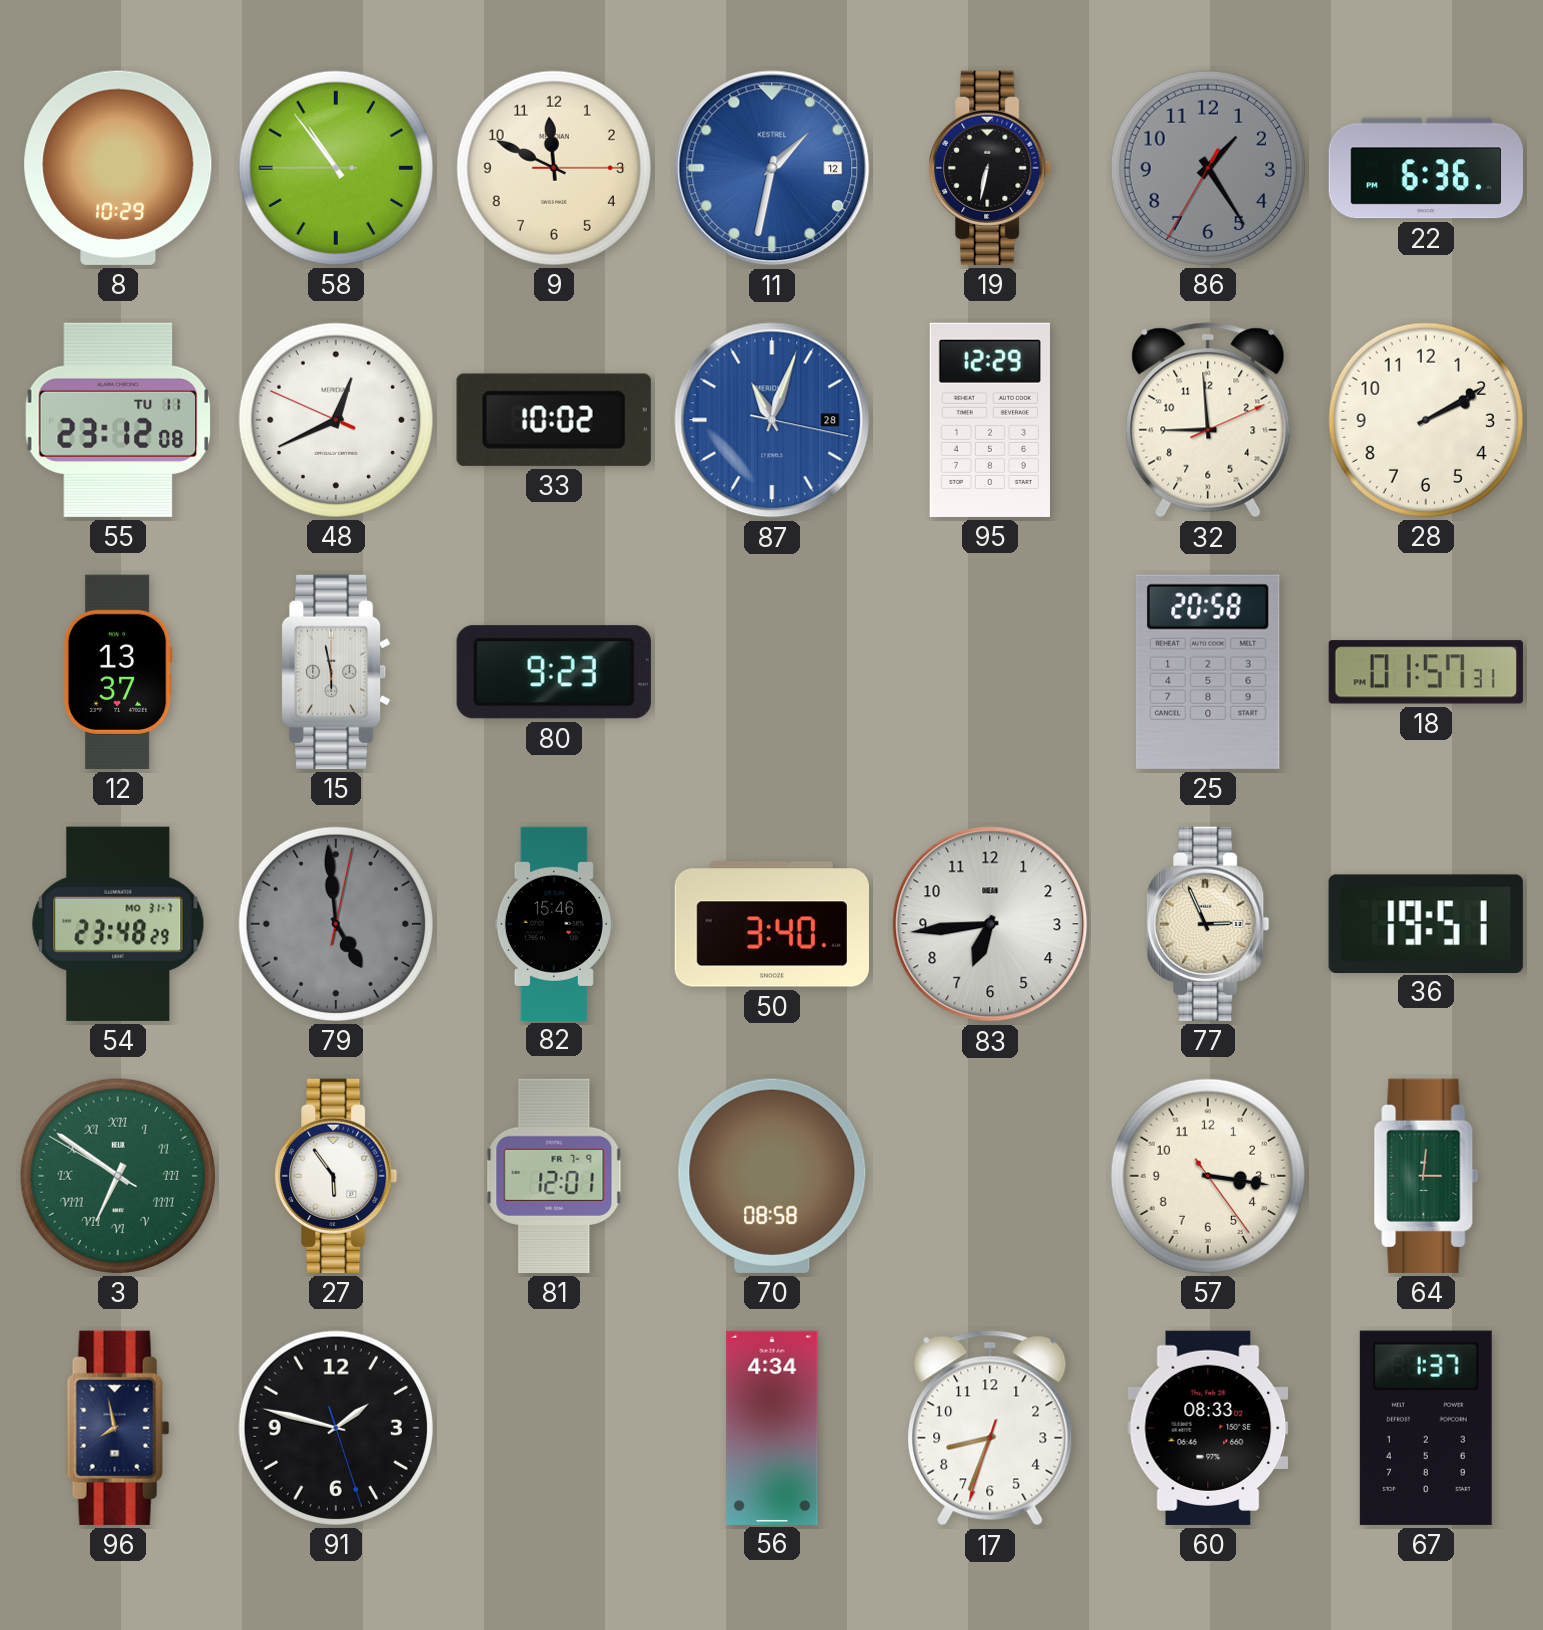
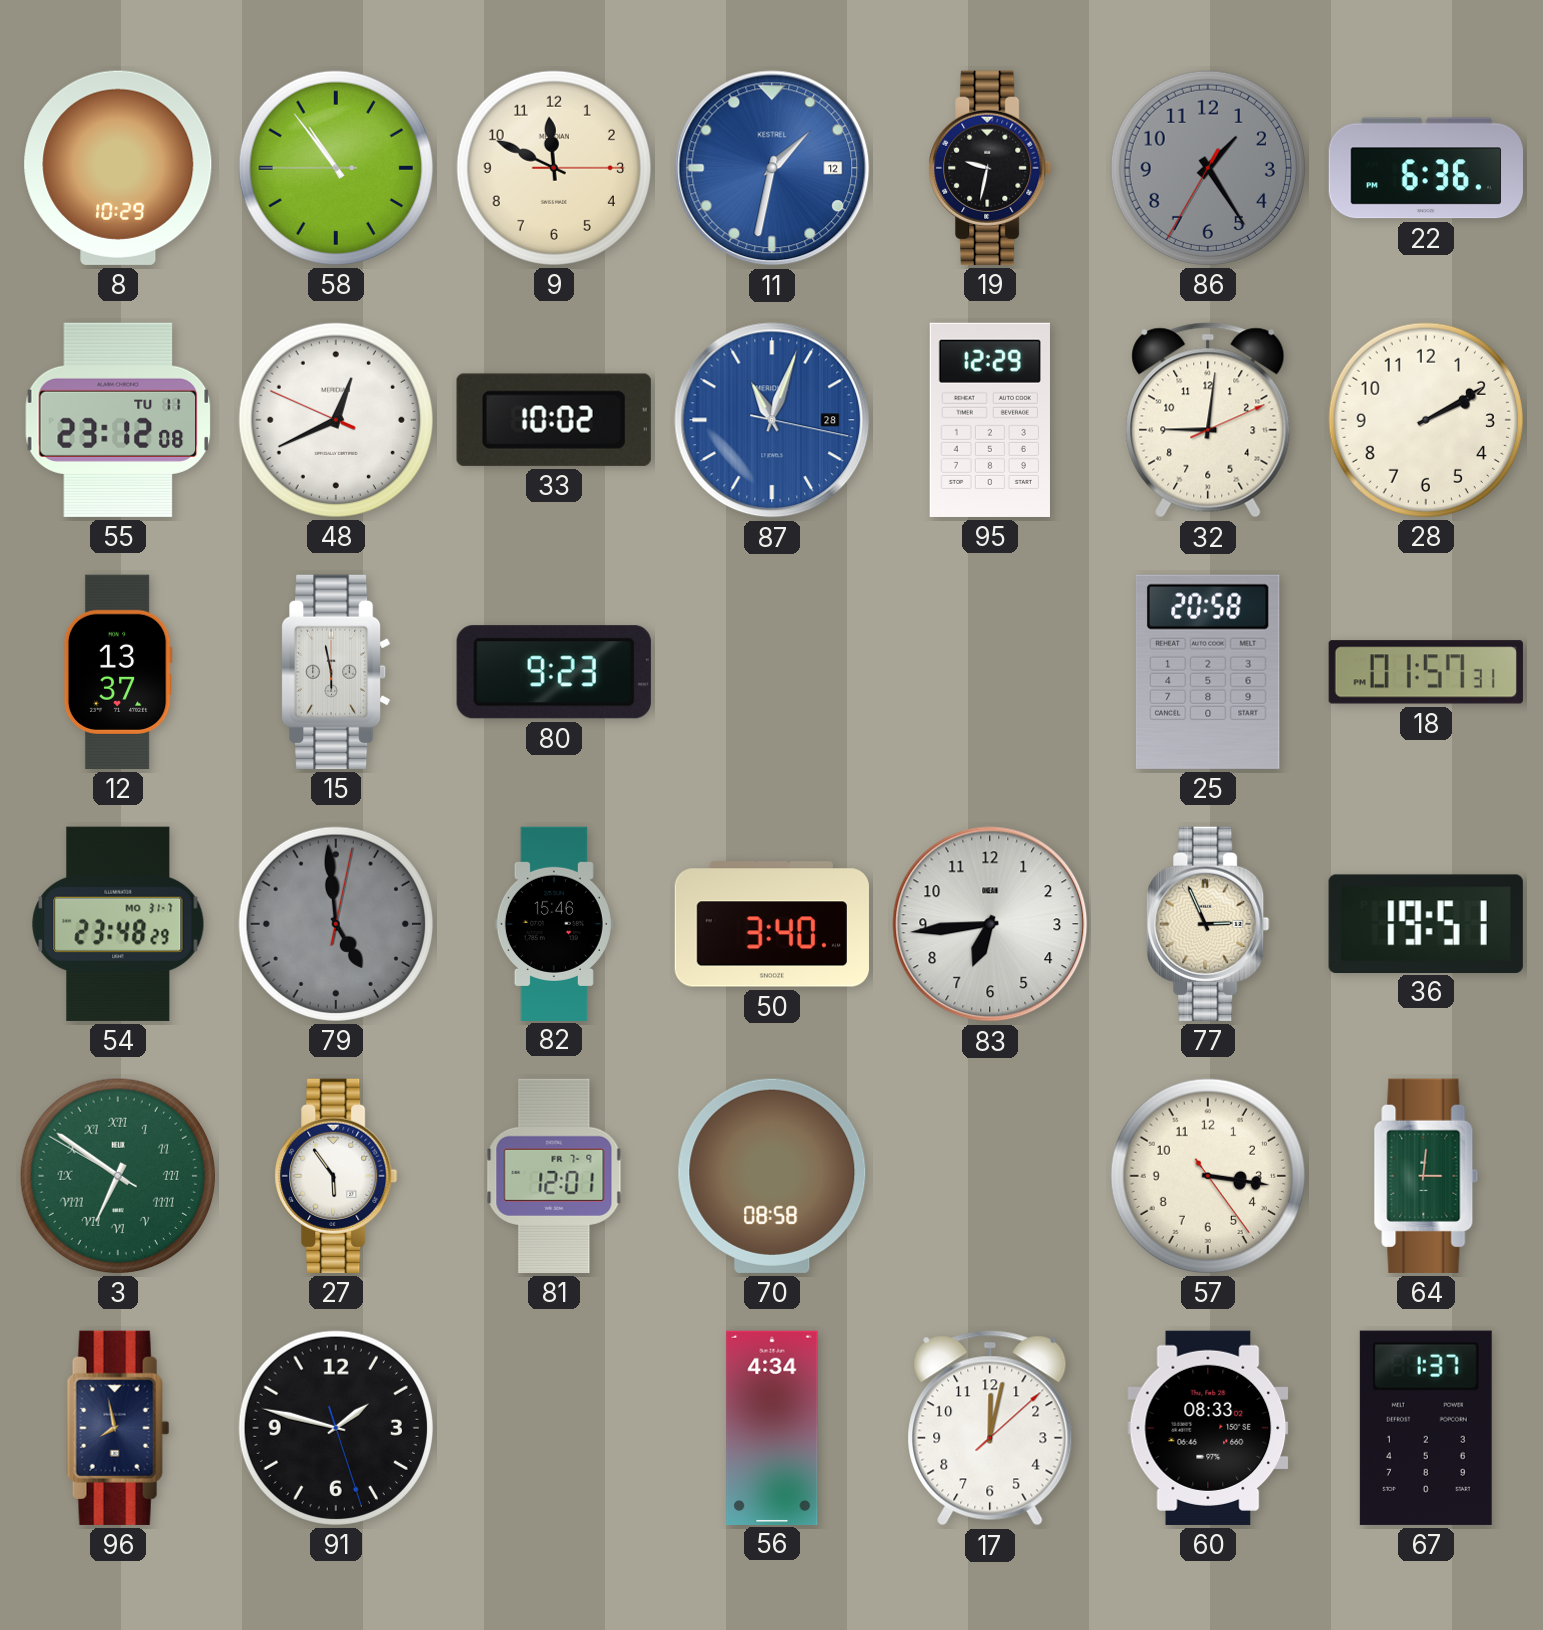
19: 6:32 -> 9:32 (990, 168)
32: 8:59 -> 9:01 (1208, 420)
17: 8:33 -> 12:02 (990, 1428)
